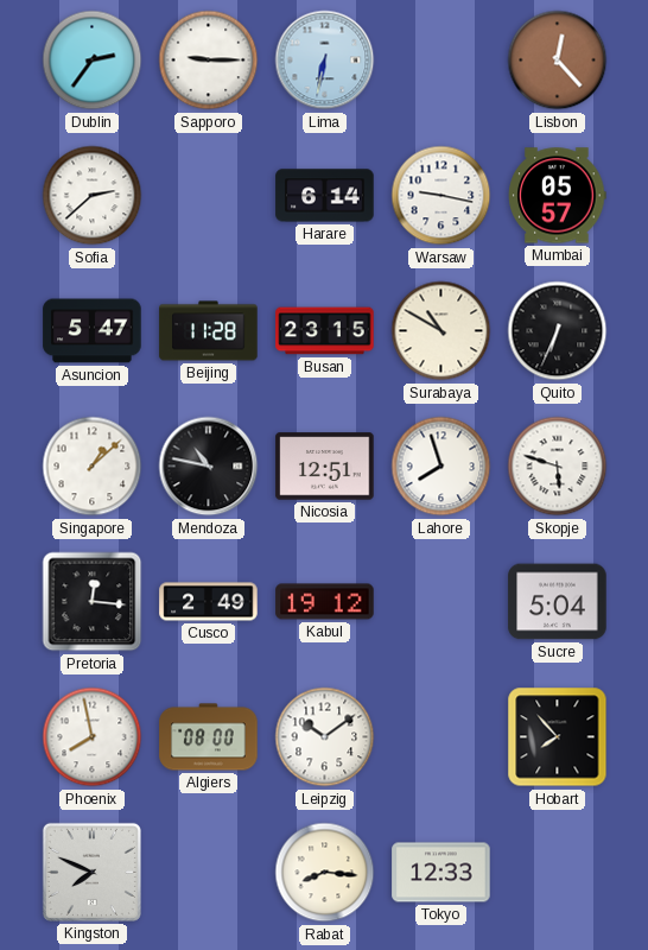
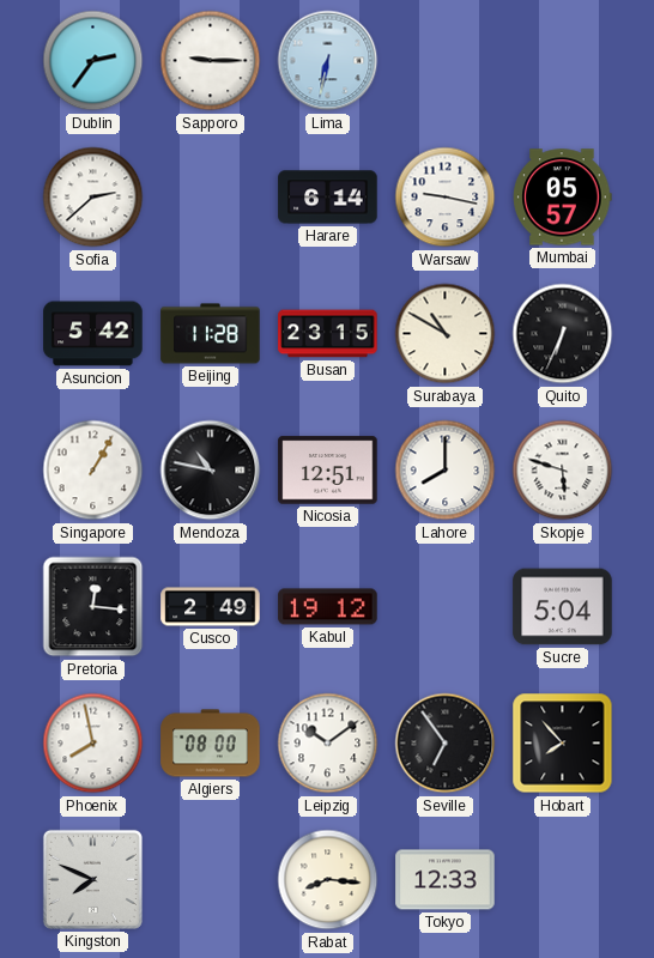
Lisbon: 12:23 -> none (558, 61)
Asuncion: 5:47 -> 5:42 (93, 334)
Singapore: 1:08 -> 1:05 (93, 471)
Lahore: 7:57 -> 8:00 (446, 471)
Seville: none -> 6:54 (446, 744)
